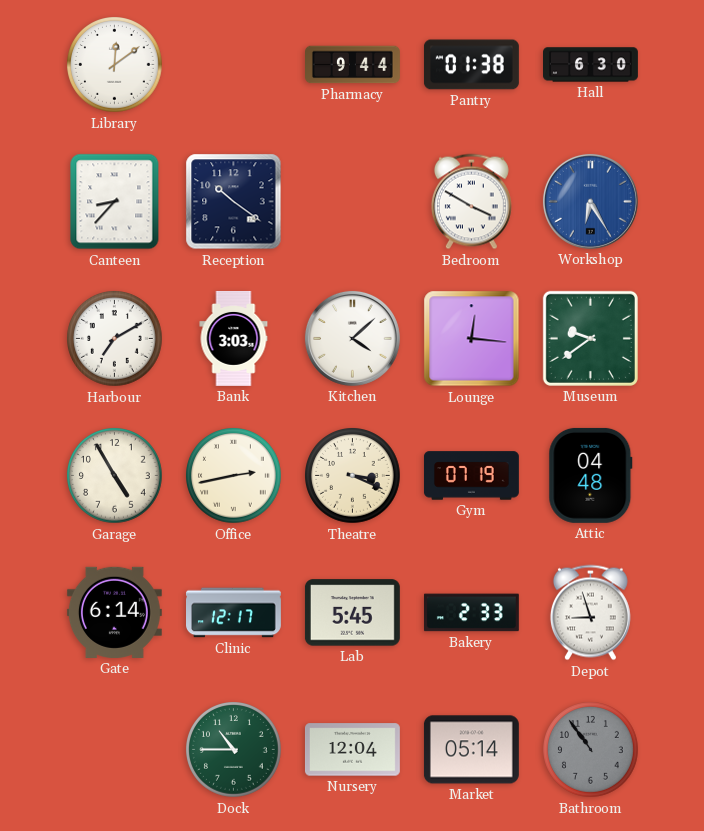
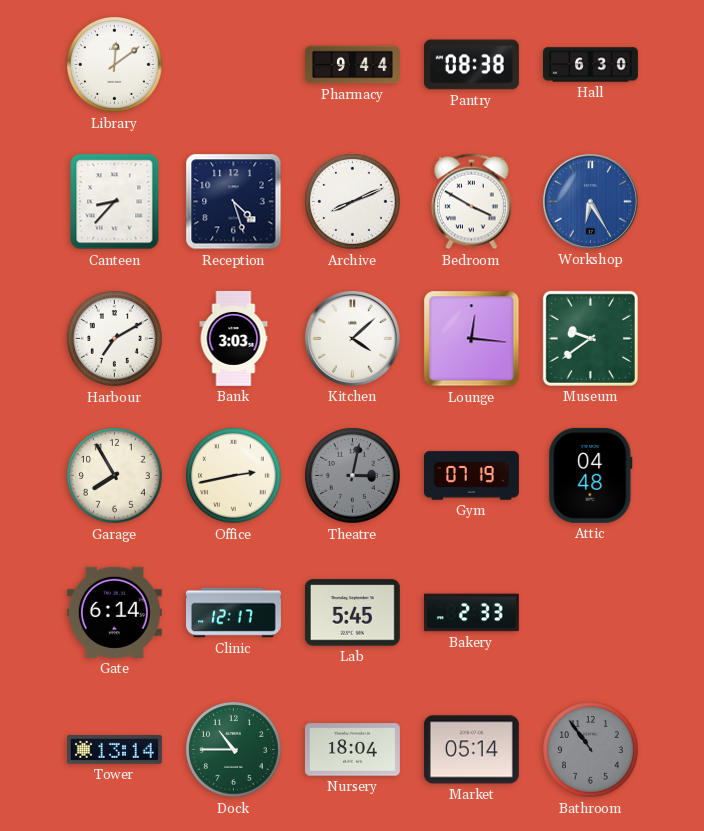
Pantry: 01:38 -> 08:38 (471, 65)
Reception: 10:21 -> 4:27 (234, 202)
Archive: none -> 8:11 (353, 202)
Garage: 4:55 -> 7:55 (115, 476)
Theatre: 3:19 -> 3:02 (353, 476)
Theatre dial: cream -> grey (353, 476)
Depot: 8:57 -> none (590, 613)
Tower: none -> 13:14 (114, 750)
Nursery: 12:04 -> 18:04 (352, 750)
